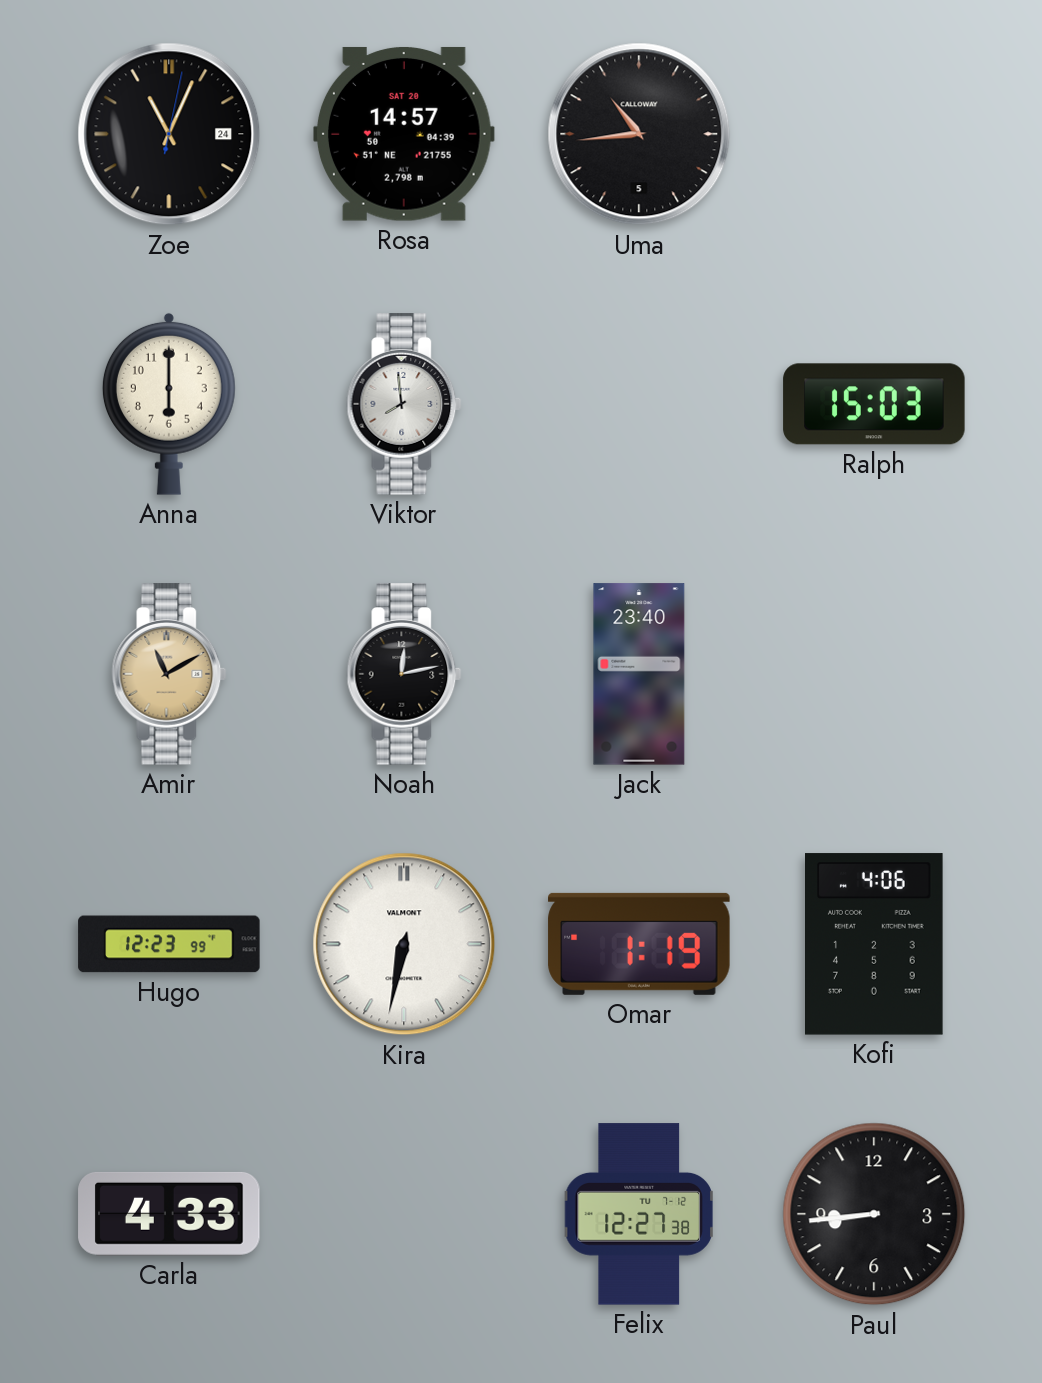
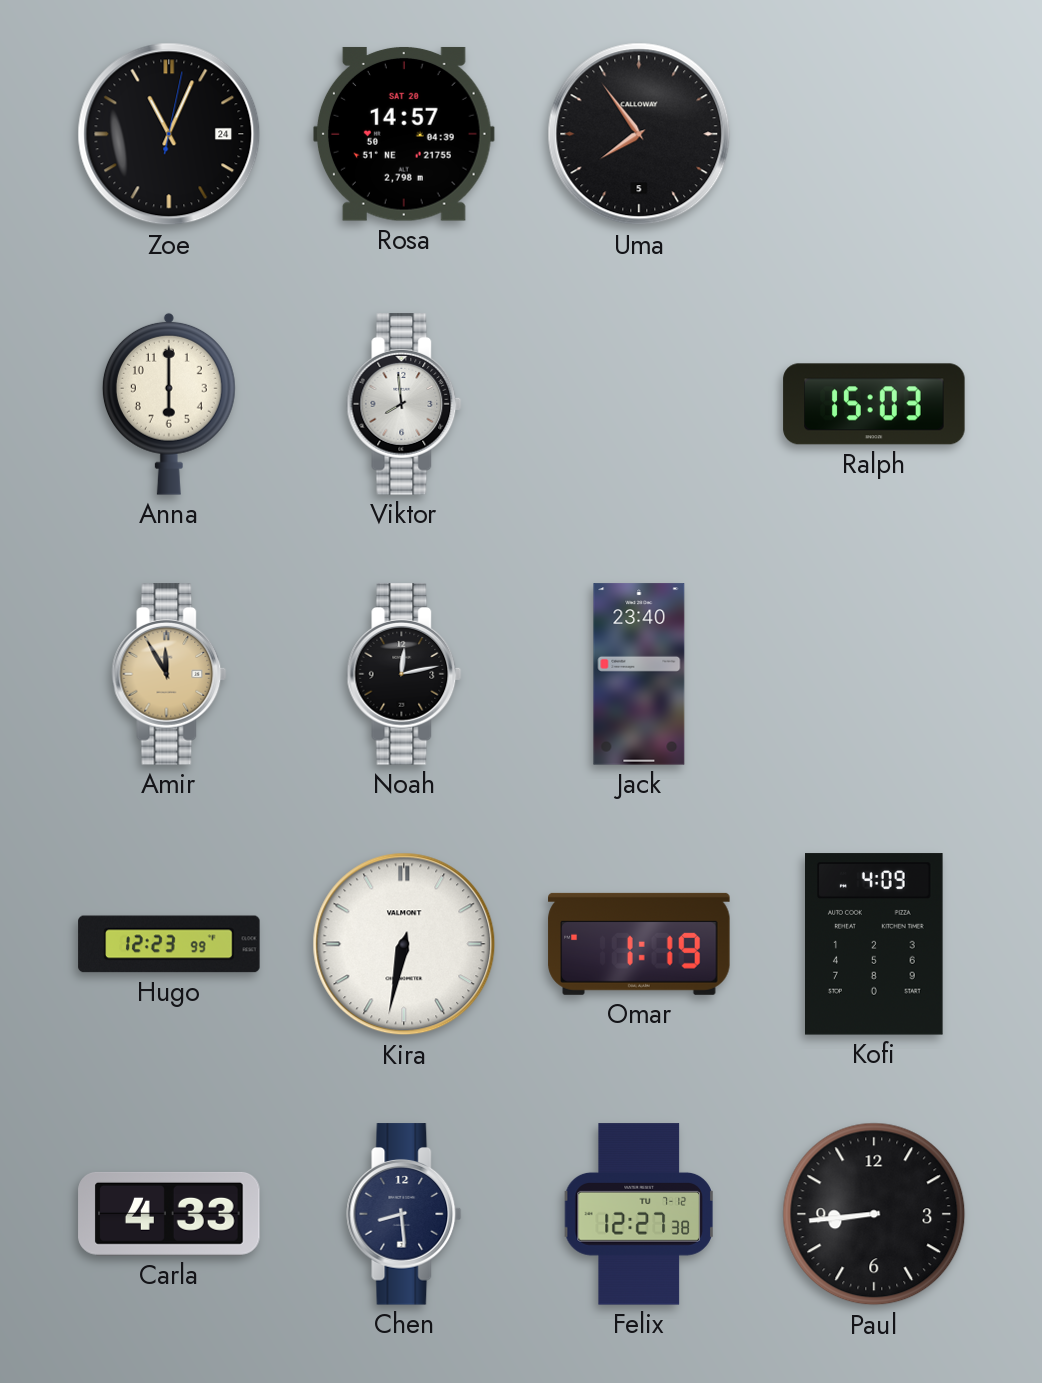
Uma: 10:44 -> 7:54 (639, 134)
Amir: 11:10 -> 11:55 (169, 674)
Kofi: 4:06 -> 4:09 (875, 944)
Chen: none -> 8:29 (404, 1214)
